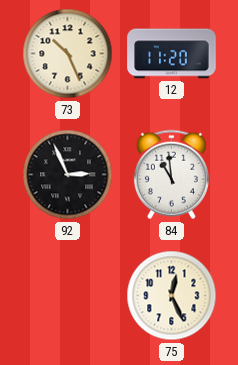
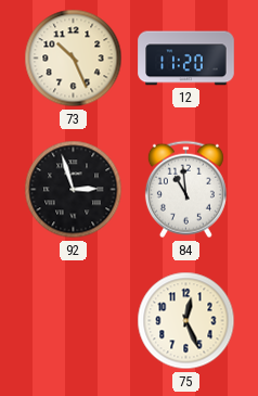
92: 2:56 -> 2:57 (74, 190)
